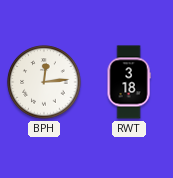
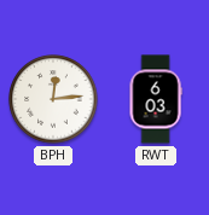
RWT: 3:18 -> 6:03 (156, 99)
